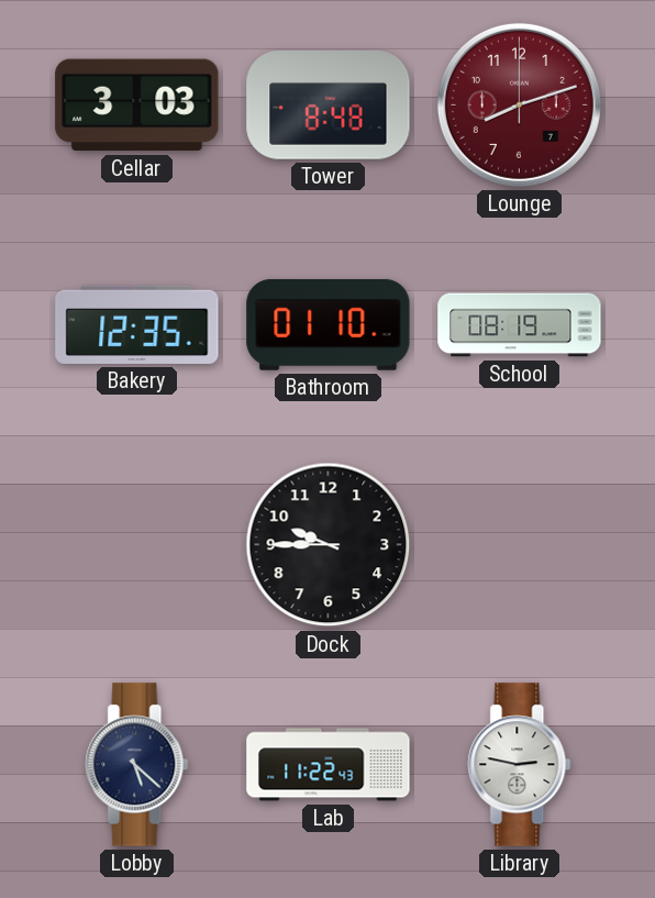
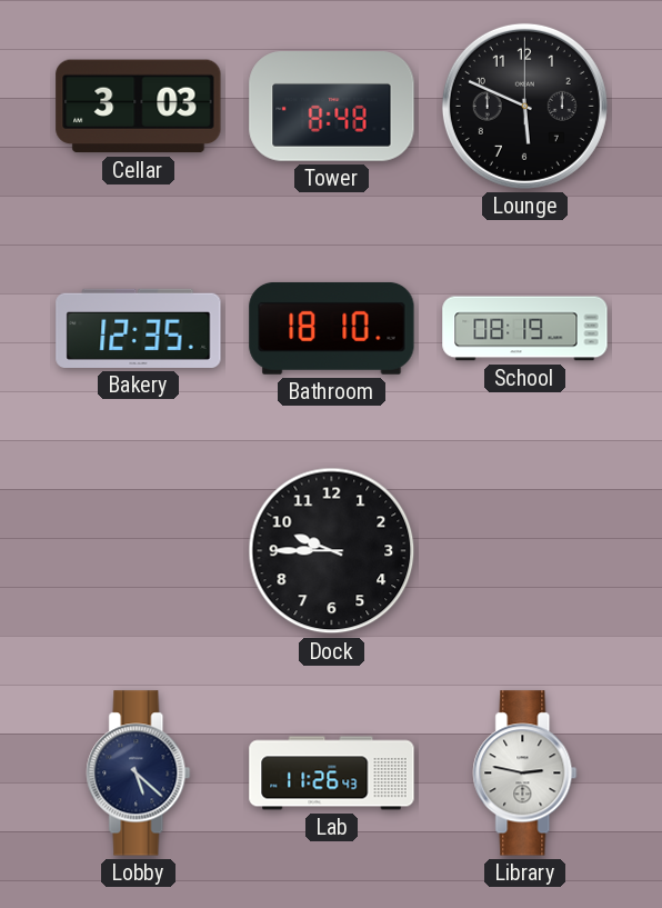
Lounge: 8:12 -> 5:49 (524, 106)
Lounge dial: burgundy -> black (524, 106)
Bathroom: 01:10 -> 18:10 (332, 329)
Lab: 11:22 -> 11:26 (332, 774)
